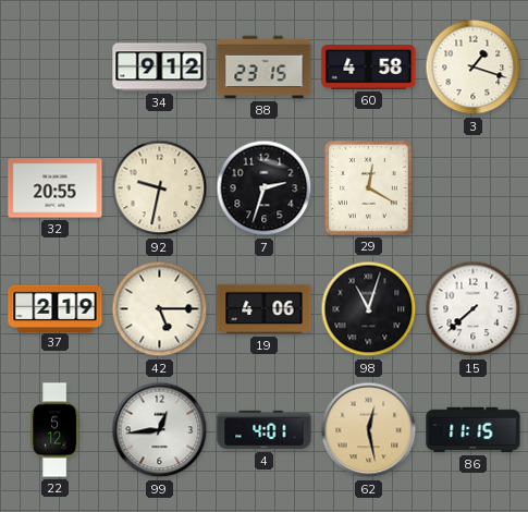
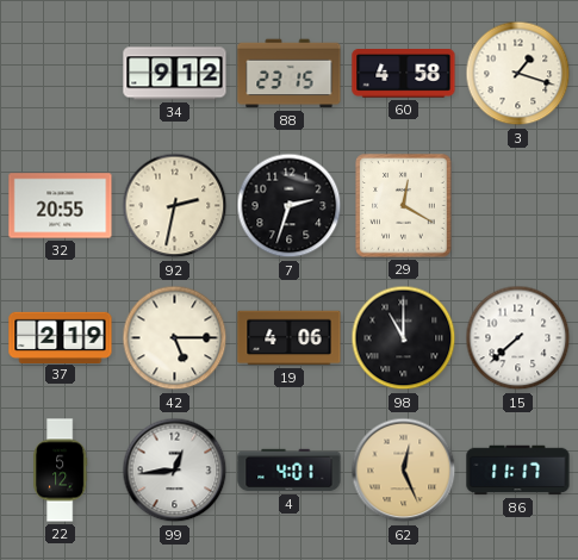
92: 9:32 -> 2:32 (175, 206)
98: 11:03 -> 11:00 (404, 338)
62: 12:28 -> 12:26 (404, 471)
86: 11:15 -> 11:17 (518, 471)
